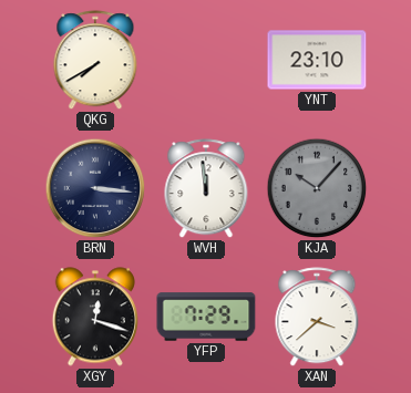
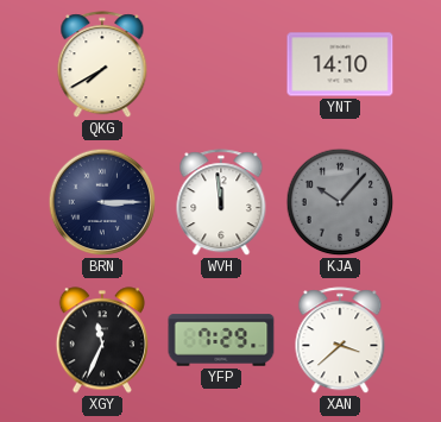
YNT: 23:10 -> 14:10 (340, 64)
BRN: 3:16 -> 3:15 (102, 202)
XGY: 12:18 -> 11:34 (102, 340)
